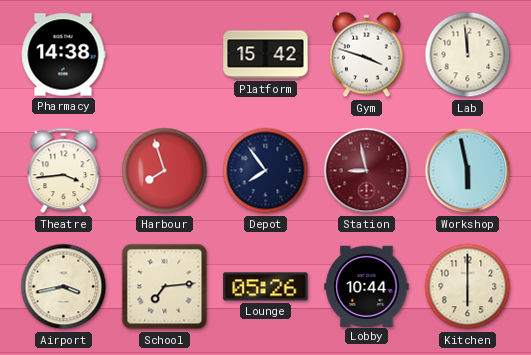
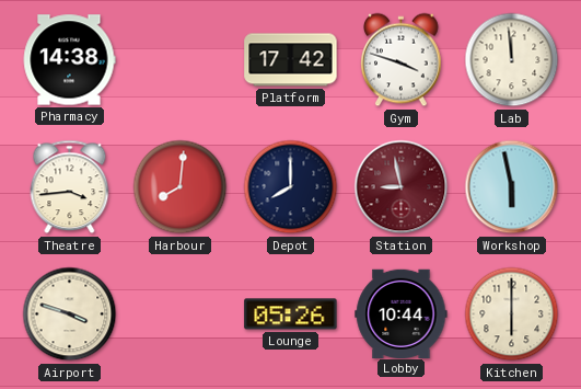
Platform: 15:42 -> 17:42 (291, 60)
Harbour: 7:57 -> 8:01 (181, 187)
Depot: 7:54 -> 8:00 (291, 187)
Airport: 3:43 -> 3:48 (70, 314)
School: 7:14 -> none (165, 287)
